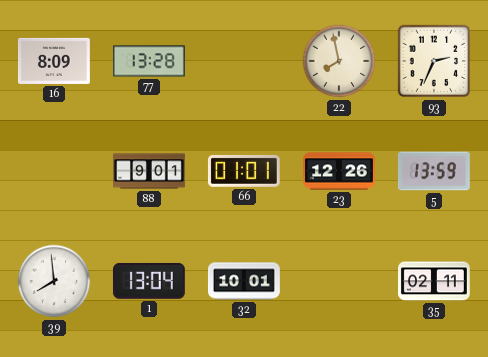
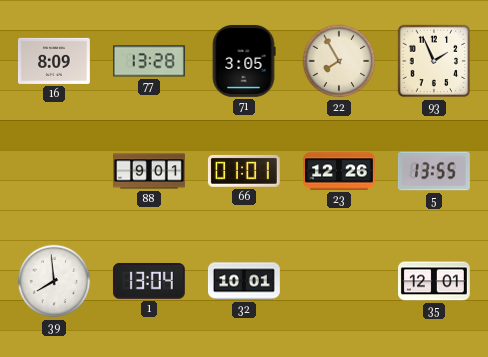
71: none -> 3:05 (244, 61)
22: 7:58 -> 7:55 (339, 61)
93: 2:34 -> 1:56 (434, 61)
5: 13:59 -> 13:55 (434, 171)
35: 02:11 -> 12:01 (435, 281)
